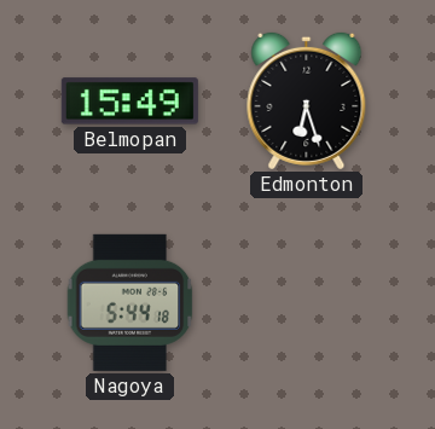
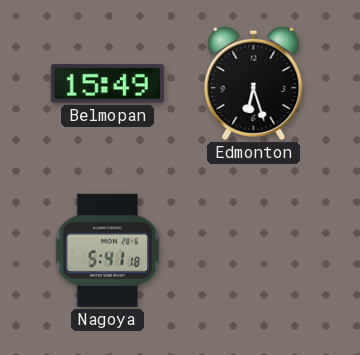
Nagoya: 5:44 -> 5:41 (108, 250)
